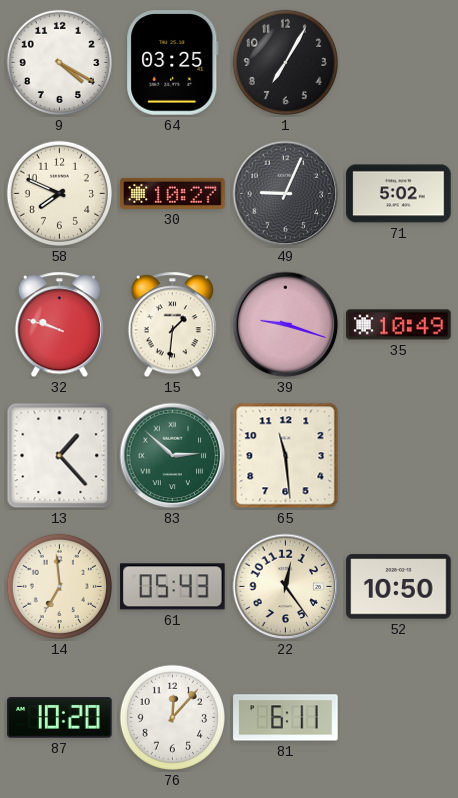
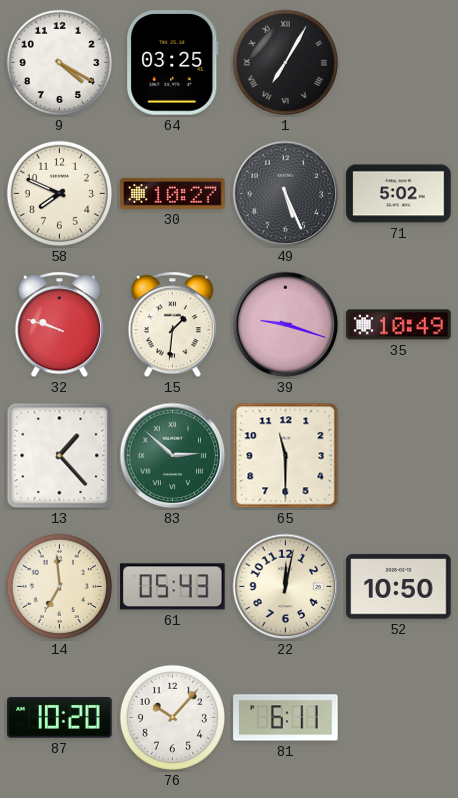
1 numerals: Arabic -> Roman (285, 62)
49: 9:04 -> 5:26 (286, 194)
65: 11:29 -> 11:30 (286, 456)
22: 12:24 -> 12:02 (286, 587)
76: 12:07 -> 10:07 (172, 717)
